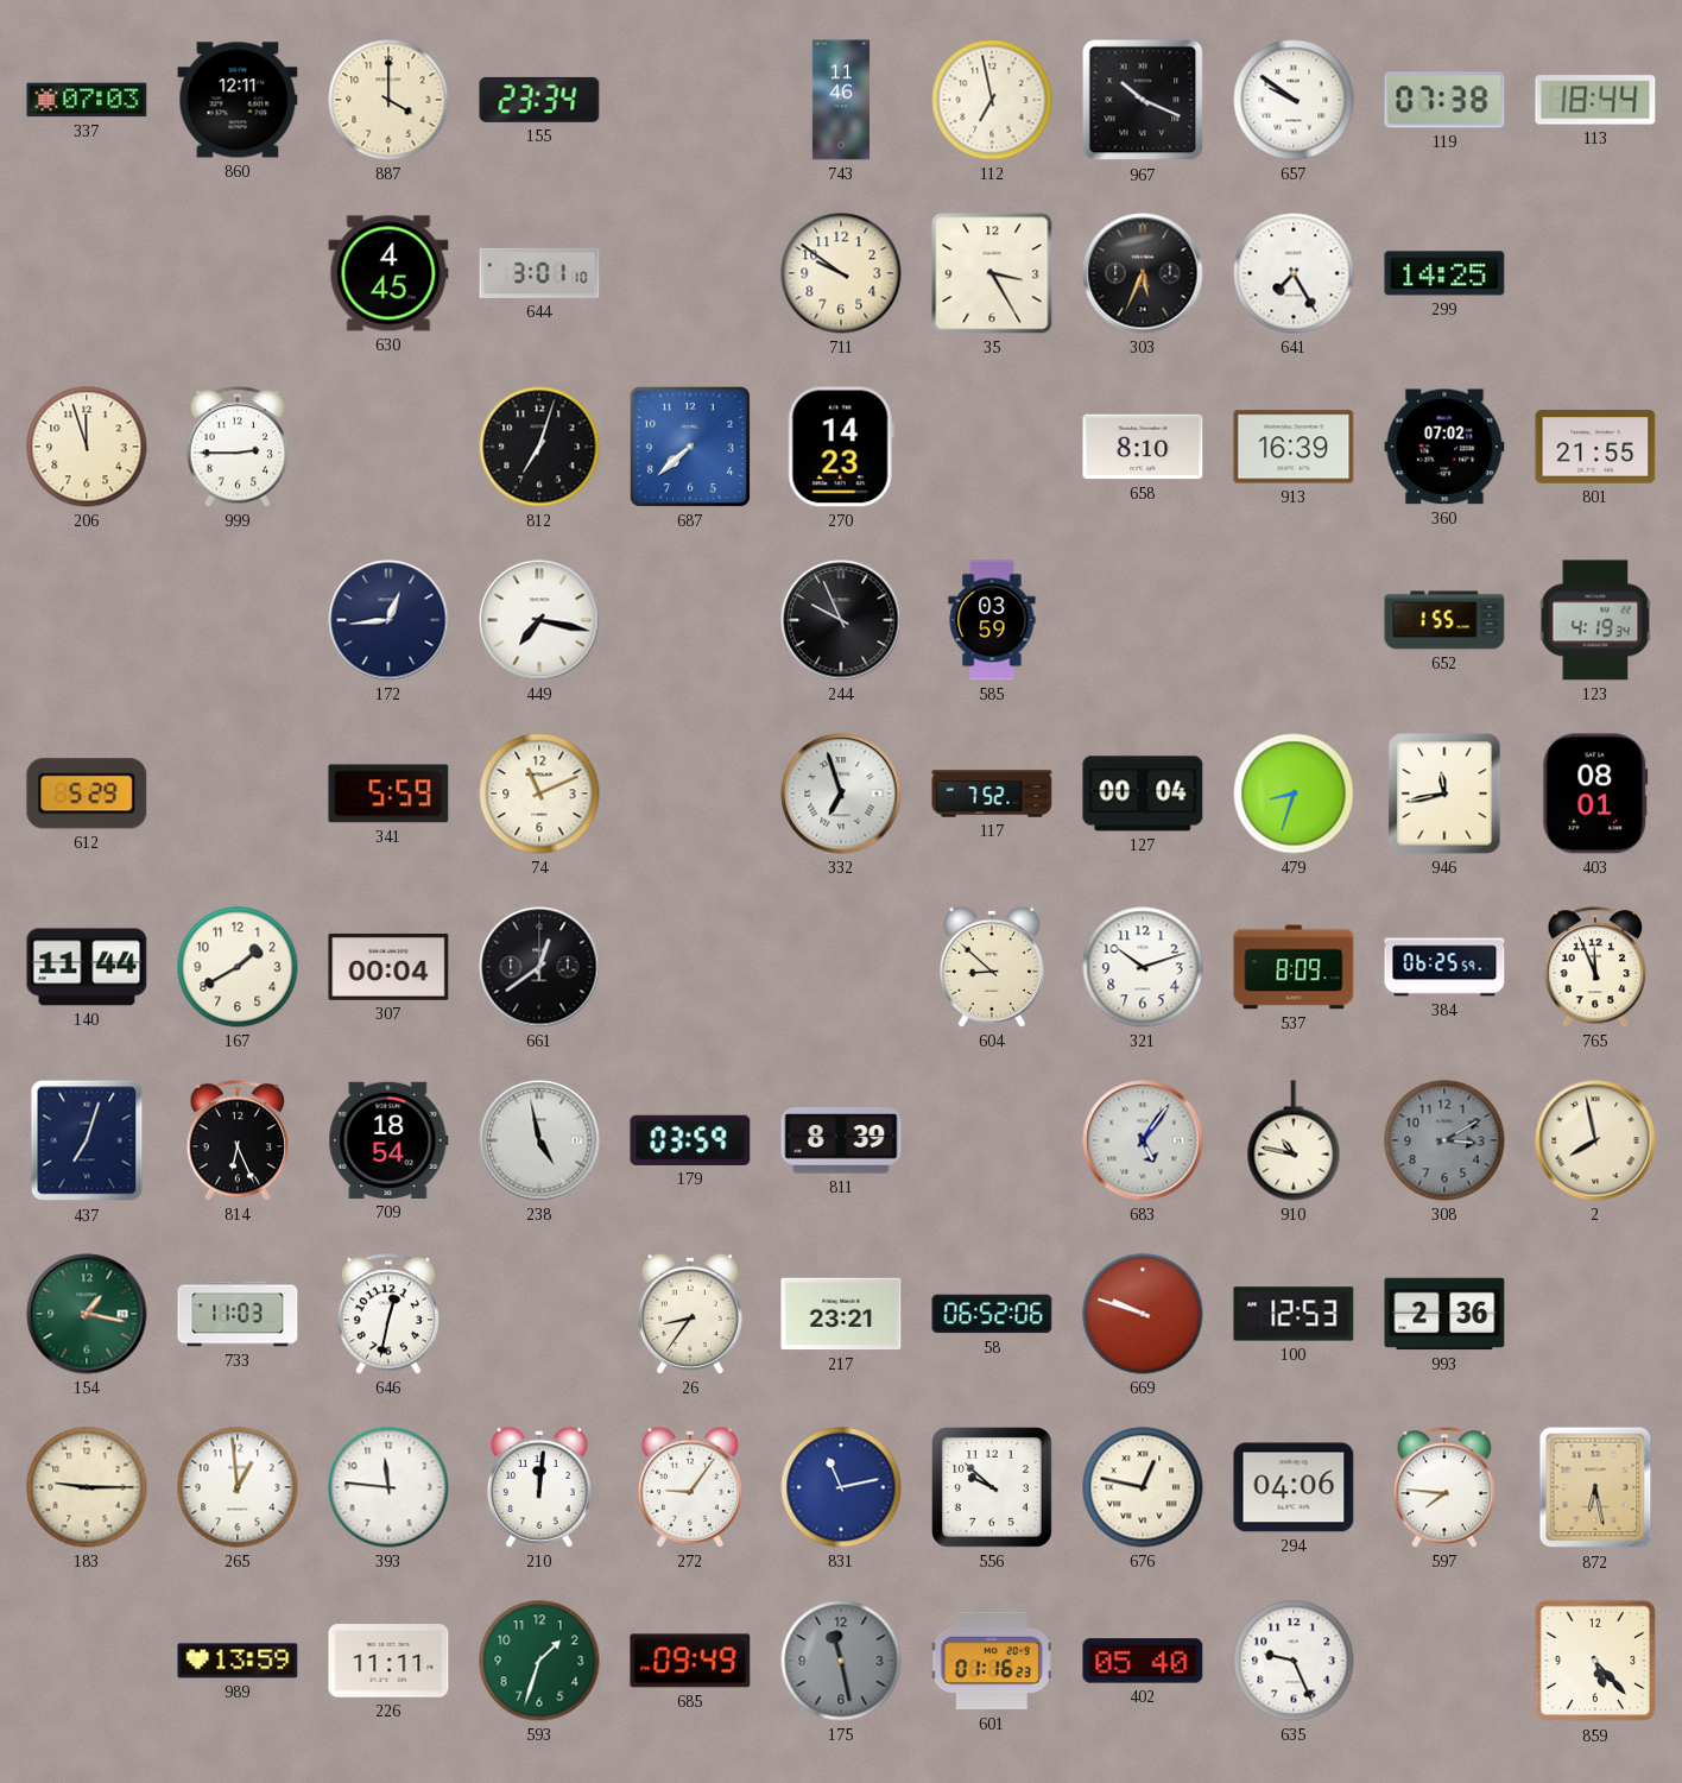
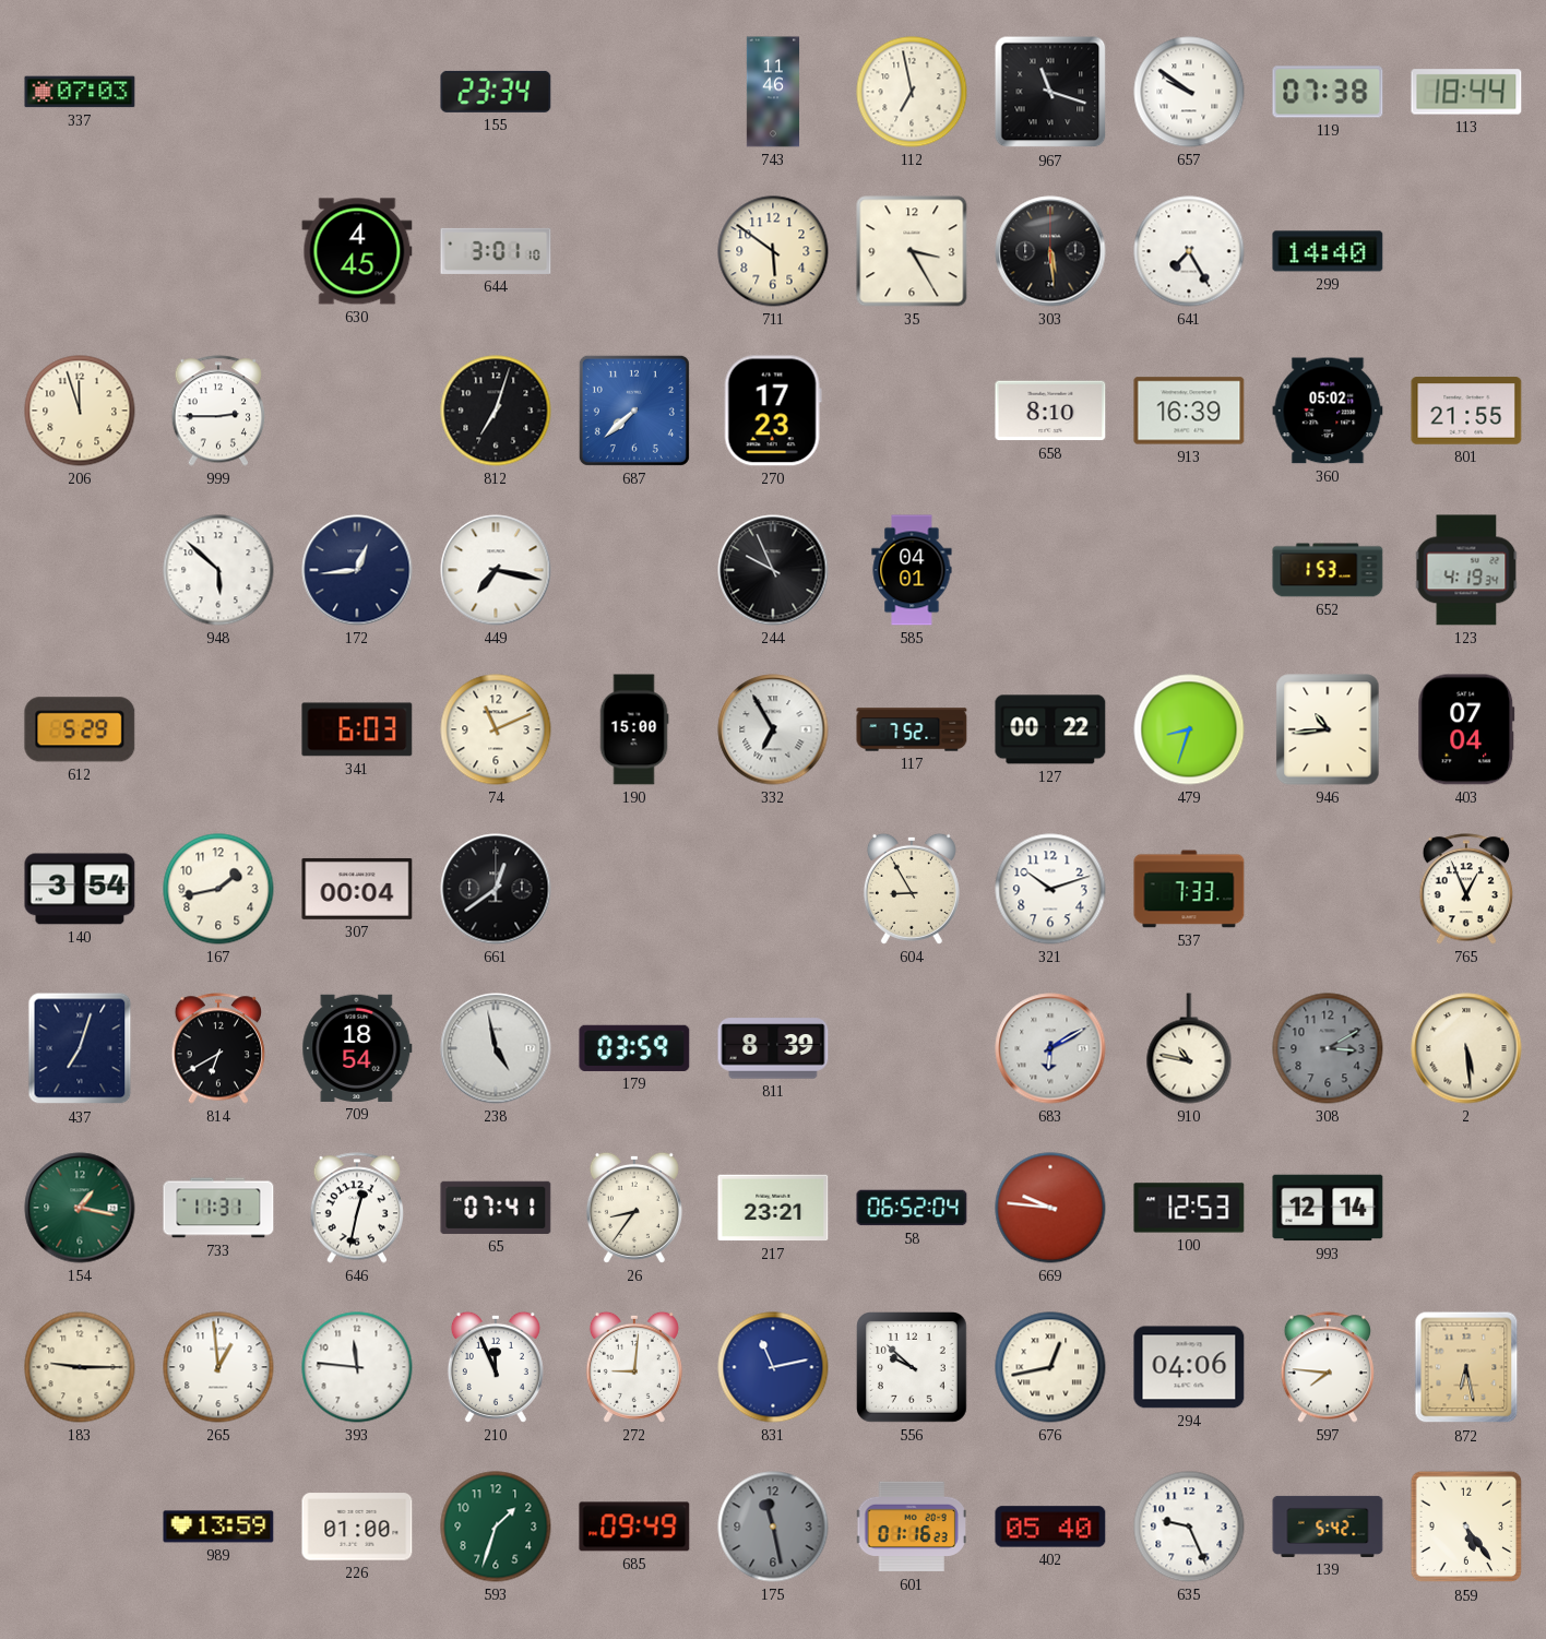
860: 12:11 -> none (238, 100)
887: 4:00 -> none (388, 100)
967: 10:19 -> 11:18 (1050, 92)
711: 9:51 -> 5:51 (773, 251)
303: 5:34 -> 5:29 (1050, 251)
299: 14:25 -> 14:40 (1328, 251)
270: 14:23 -> 17:23 (773, 411)
360: 07:02 -> 05:02 (1328, 411)
948: none -> 5:52 (218, 570)
585: 03:59 -> 04:01 (912, 570)
652: 1:55 -> 1:53 (1328, 570)
341: 5:59 -> 6:03 (357, 729)
190: none -> 15:00 (634, 729)
332: 6:57 -> 6:55 (773, 729)
127: 00:04 -> 00:22 (1050, 729)
946: 11:43 -> 10:44 (1328, 729)
403: 08:01 -> 07:04 (1466, 729)
140: 11:44 -> 3:54 (80, 889)
167: 1:40 -> 1:43 (218, 889)
604: 8:52 -> 8:55 (912, 889)
537: 8:09 -> 7:33 (1189, 889)
384: 06:25 -> none (1444, 967)
765: 11:56 -> 12:56 (1465, 889)
814: 6:26 -> 6:40 (217, 1048)
683: 5:06 -> 6:10 (1050, 1048)
2: 7:58 -> 5:29 (1466, 1048)
733: 11:03 -> 11:31 (218, 1208)
65: none -> 07:41 (496, 1208)
58: 06:52:06 -> 06:52:04 (912, 1208)
669: 9:48 -> 9:46 (1050, 1208)
993: 2:36 -> 12:14 (1328, 1208)
210: 12:01 -> 11:56 (496, 1367)
272: 9:06 -> 9:01 (634, 1367)
676: 12:47 -> 12:43 (1050, 1367)
226: 11:11 -> 01:00 (357, 1527)
139: none -> 5:42 (1328, 1527)
859: 5:23 -> 5:24 (1466, 1527)
